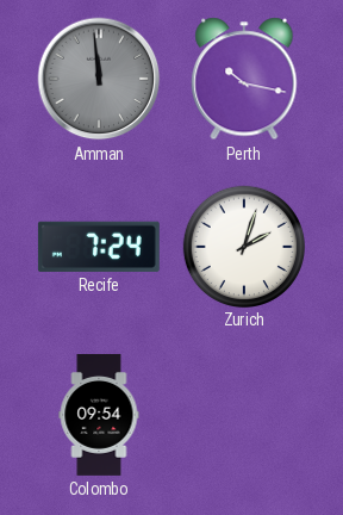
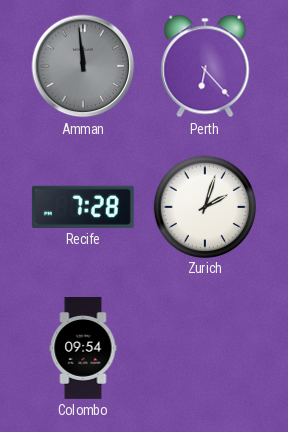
Perth: 10:17 -> 6:23 (205, 66)
Recife: 7:24 -> 7:28 (83, 207)
